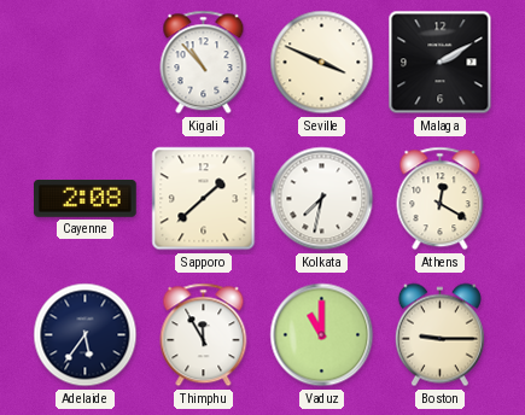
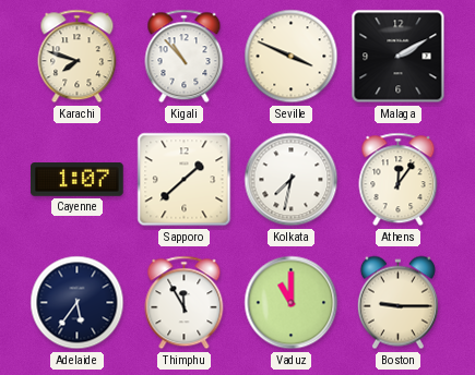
Karachi: none -> 7:48 (78, 57)
Cayenne: 2:08 -> 1:07 (78, 180)
Athens: 12:20 -> 12:06 (399, 180)
